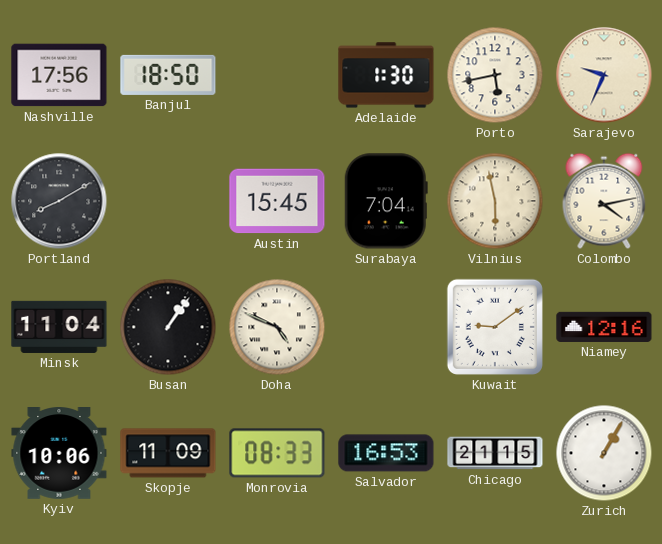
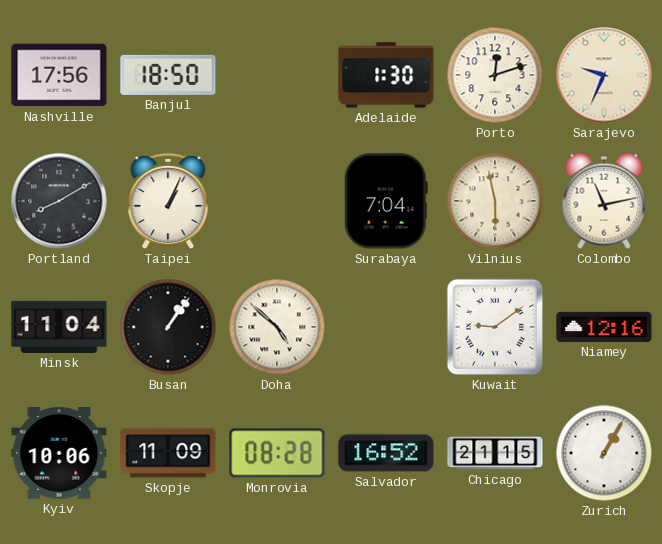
Porto: 5:43 -> 12:12 (495, 75)
Taipei: none -> 1:04 (168, 201)
Austin: 15:45 -> none (277, 201)
Colombo: 4:13 -> 11:13 (604, 201)
Doha: 4:49 -> 4:52 (277, 327)
Monrovia: 08:33 -> 08:28 (277, 453)
Salvador: 16:53 -> 16:52 (386, 453)
